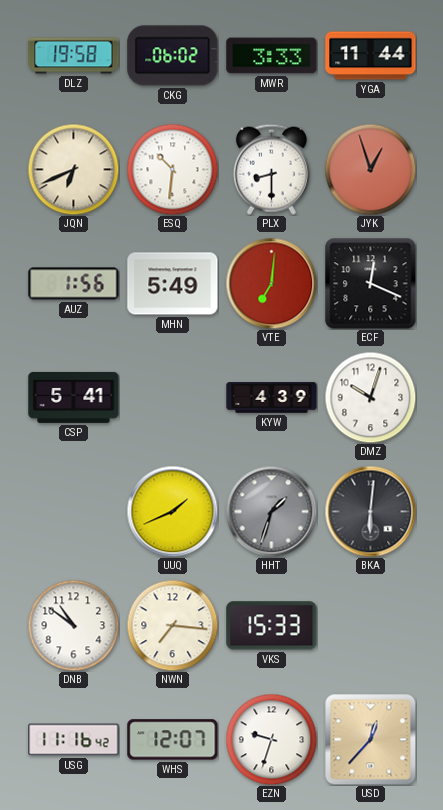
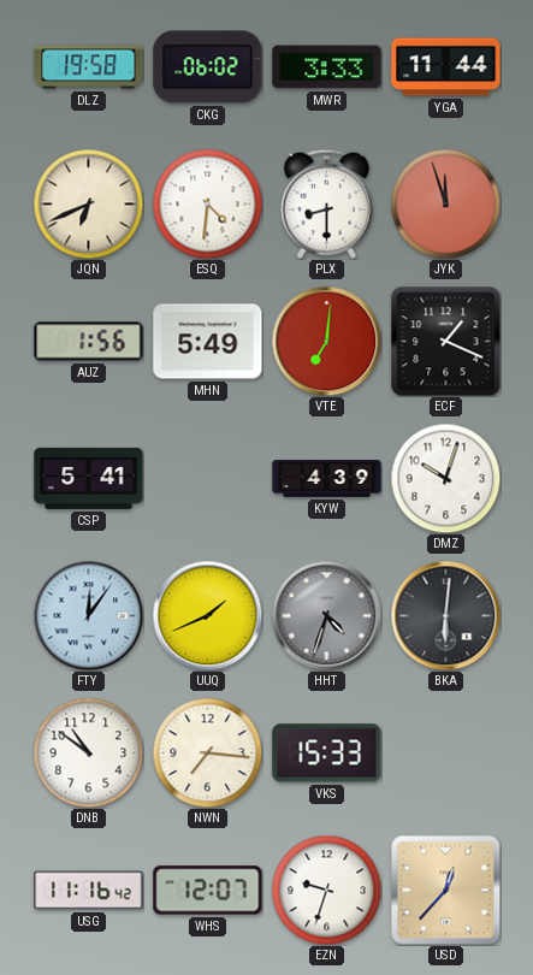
ESQ: 10:31 -> 4:31 (207, 203)
JYK: 12:57 -> 11:57 (445, 203)
ECF: 12:19 -> 1:19 (446, 342)
FTY: none -> 12:06 (88, 615)
HHT: 1:33 -> 4:33 (326, 615)
